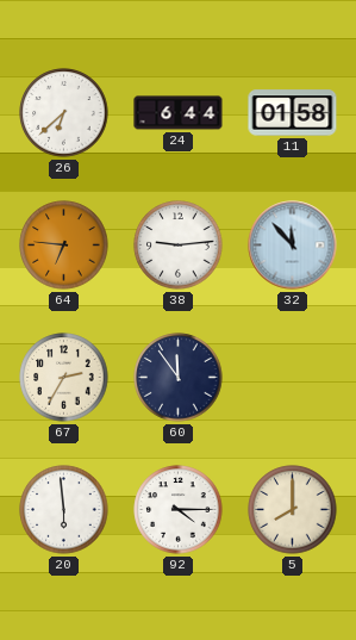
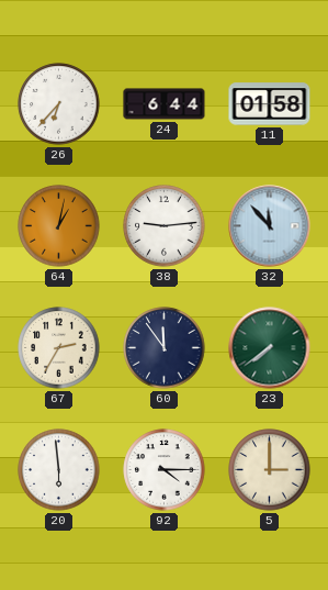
26: 6:38 -> 6:37 (59, 104)
64: 6:46 -> 1:02 (59, 226)
23: none -> 7:39 (270, 348)
5: 8:00 -> 3:00 (270, 470)
